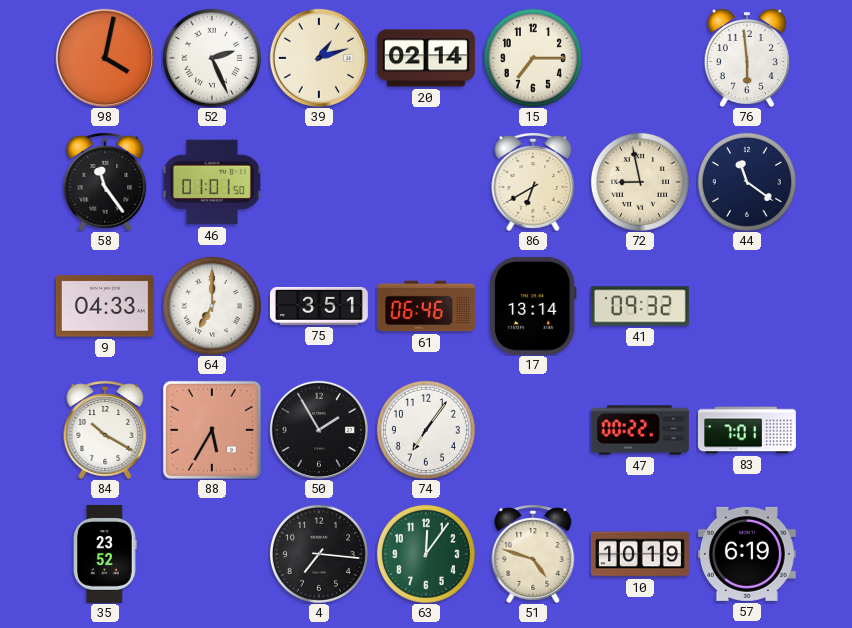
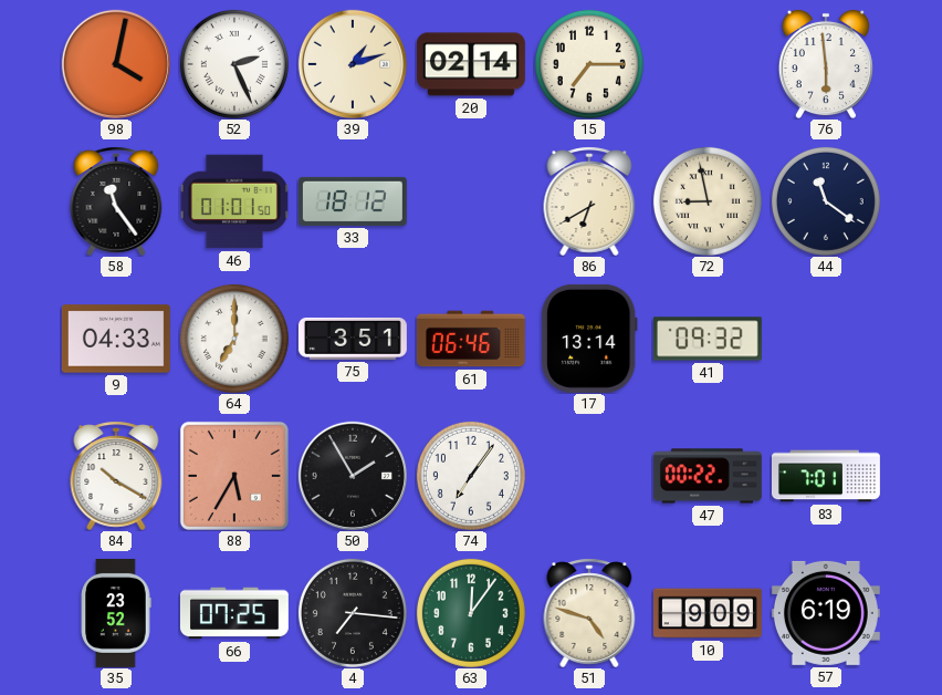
33: none -> 18:12 (353, 201)
66: none -> 07:25 (234, 613)
10: 10:19 -> 9:09 (708, 613)
